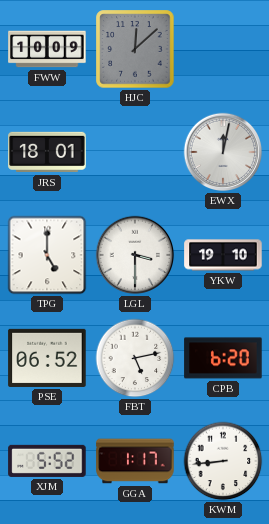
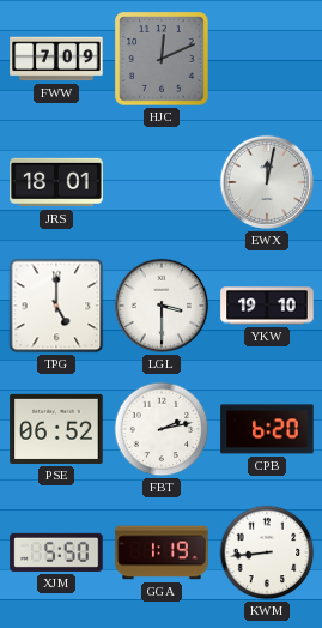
FWW: 10:09 -> 7:09 (56, 59)
HJC: 12:08 -> 12:11 (162, 59)
FBT: 5:13 -> 2:13 (162, 429)
XJM: 5:52 -> 5:50 (56, 552)
GGA: 1:17 -> 1:19 (162, 552)
